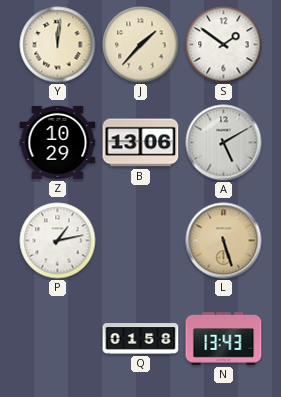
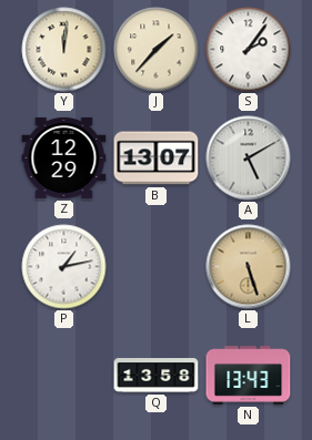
S: 1:51 -> 2:06 (249, 50)
Z: 10:29 -> 12:29 (64, 157)
B: 13:06 -> 13:07 (157, 158)
Q: 01:58 -> 13:58 (157, 376)
